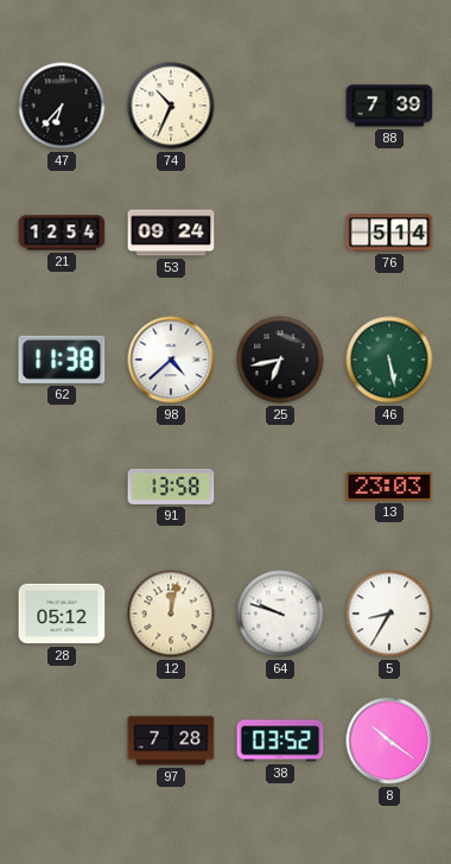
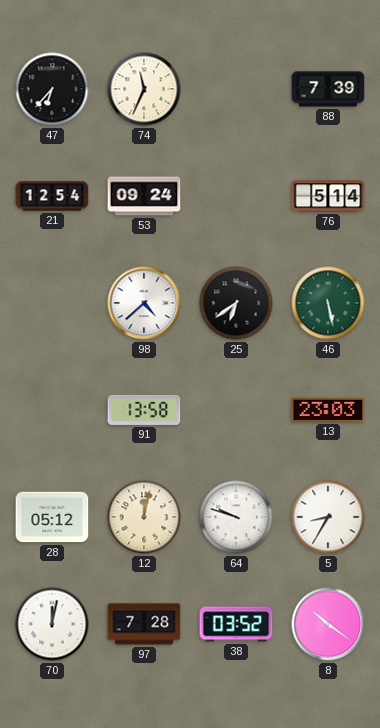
74: 10:34 -> 11:34 (144, 89)
62: 11:38 -> none (62, 360)
25: 6:43 -> 6:39 (236, 303)
70: none -> 12:02 (52, 624)
